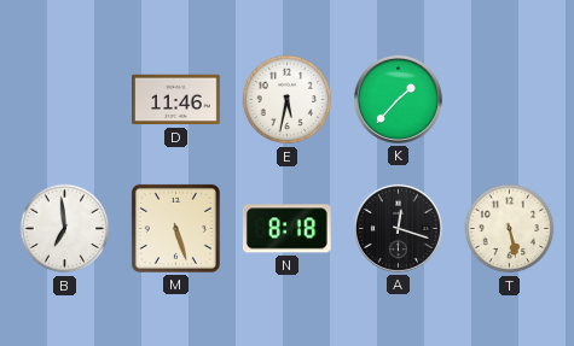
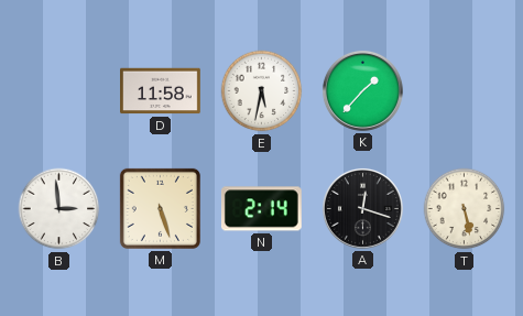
D: 11:46 -> 11:58 (161, 91)
B: 6:59 -> 2:59 (59, 209)
N: 8:18 -> 2:14 (261, 209)
